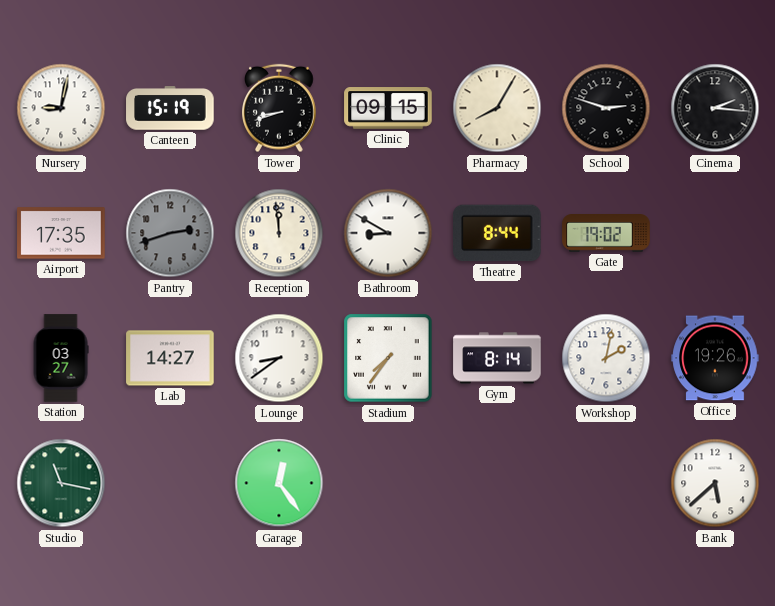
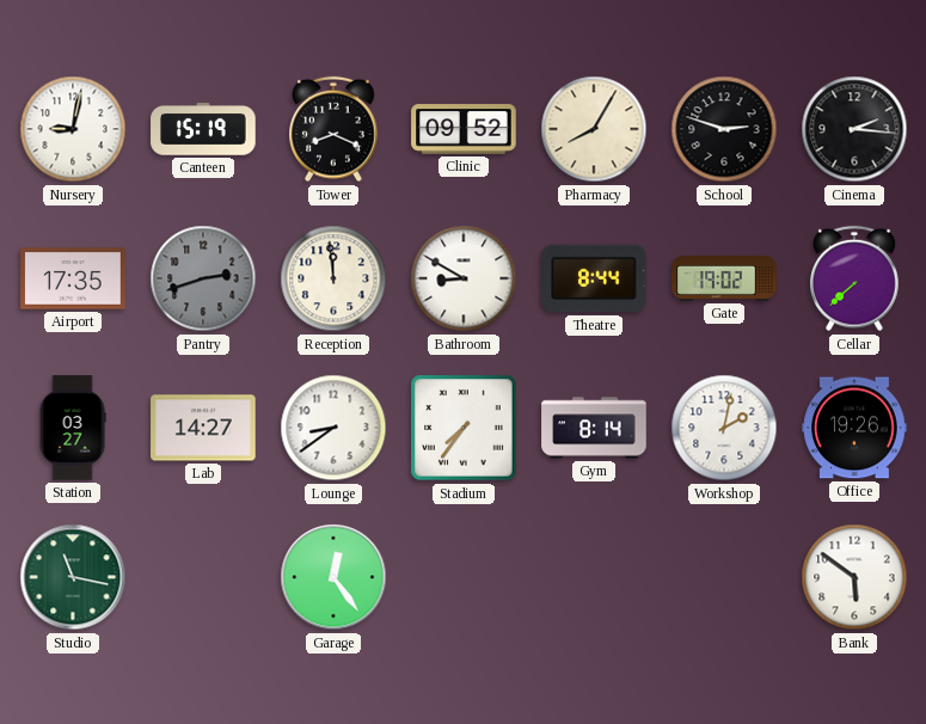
Tower: 8:42 -> 8:19 (335, 129)
Clinic: 09:15 -> 09:52 (464, 129)
Cellar: none -> 7:38 (856, 278)
Bank: 5:38 -> 5:51 (854, 577)
